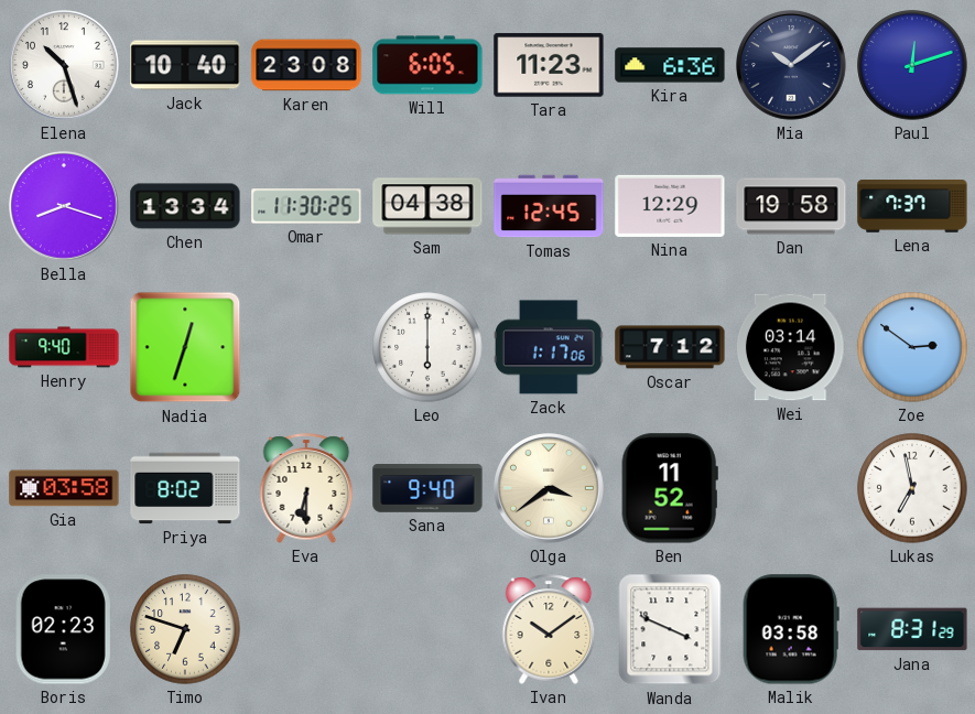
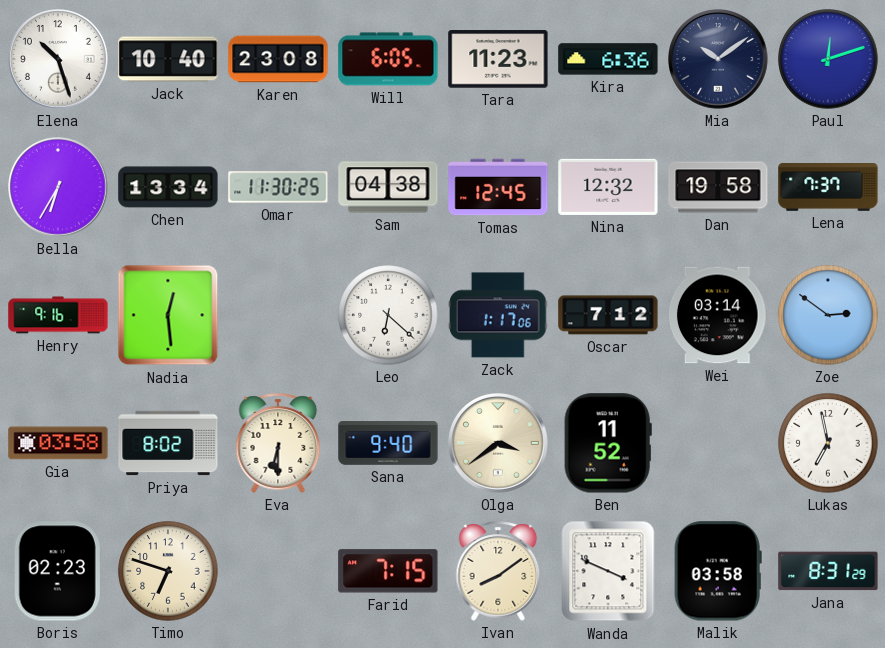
Bella: 8:18 -> 6:35 (59, 188)
Nina: 12:29 -> 12:32 (608, 187)
Henry: 9:40 -> 9:16 (58, 315)
Nadia: 12:33 -> 12:29 (168, 315)
Leo: 6:00 -> 6:22 (388, 315)
Farid: none -> 7:15 (388, 571)
Ivan: 10:09 -> 8:09 (498, 571)
